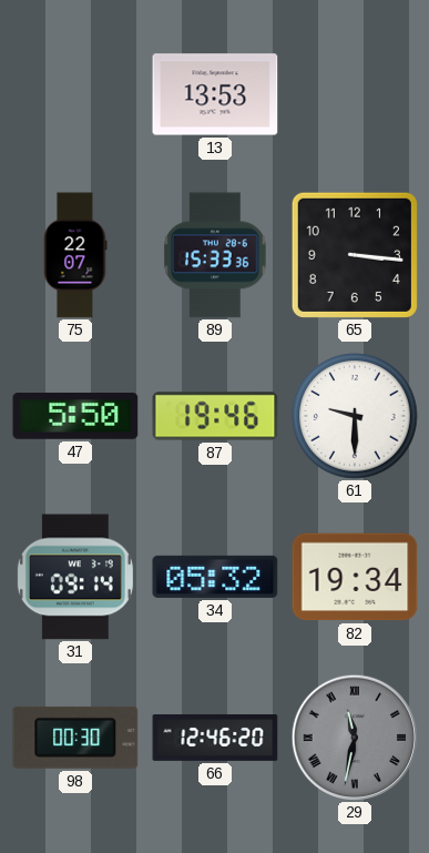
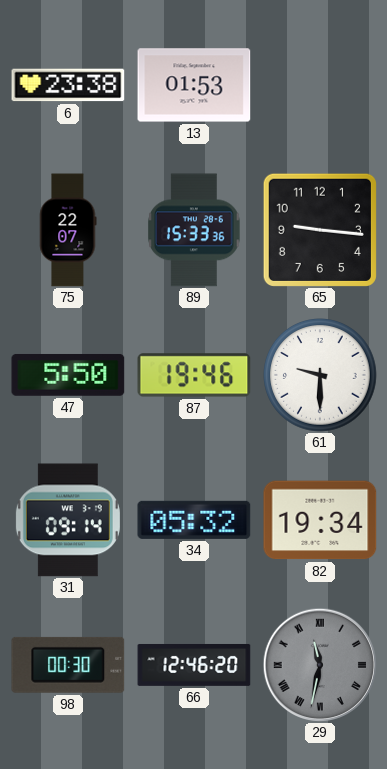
6: none -> 23:38 (68, 85)
13: 13:53 -> 01:53 (194, 85)
65: 3:16 -> 9:16 (320, 230)
